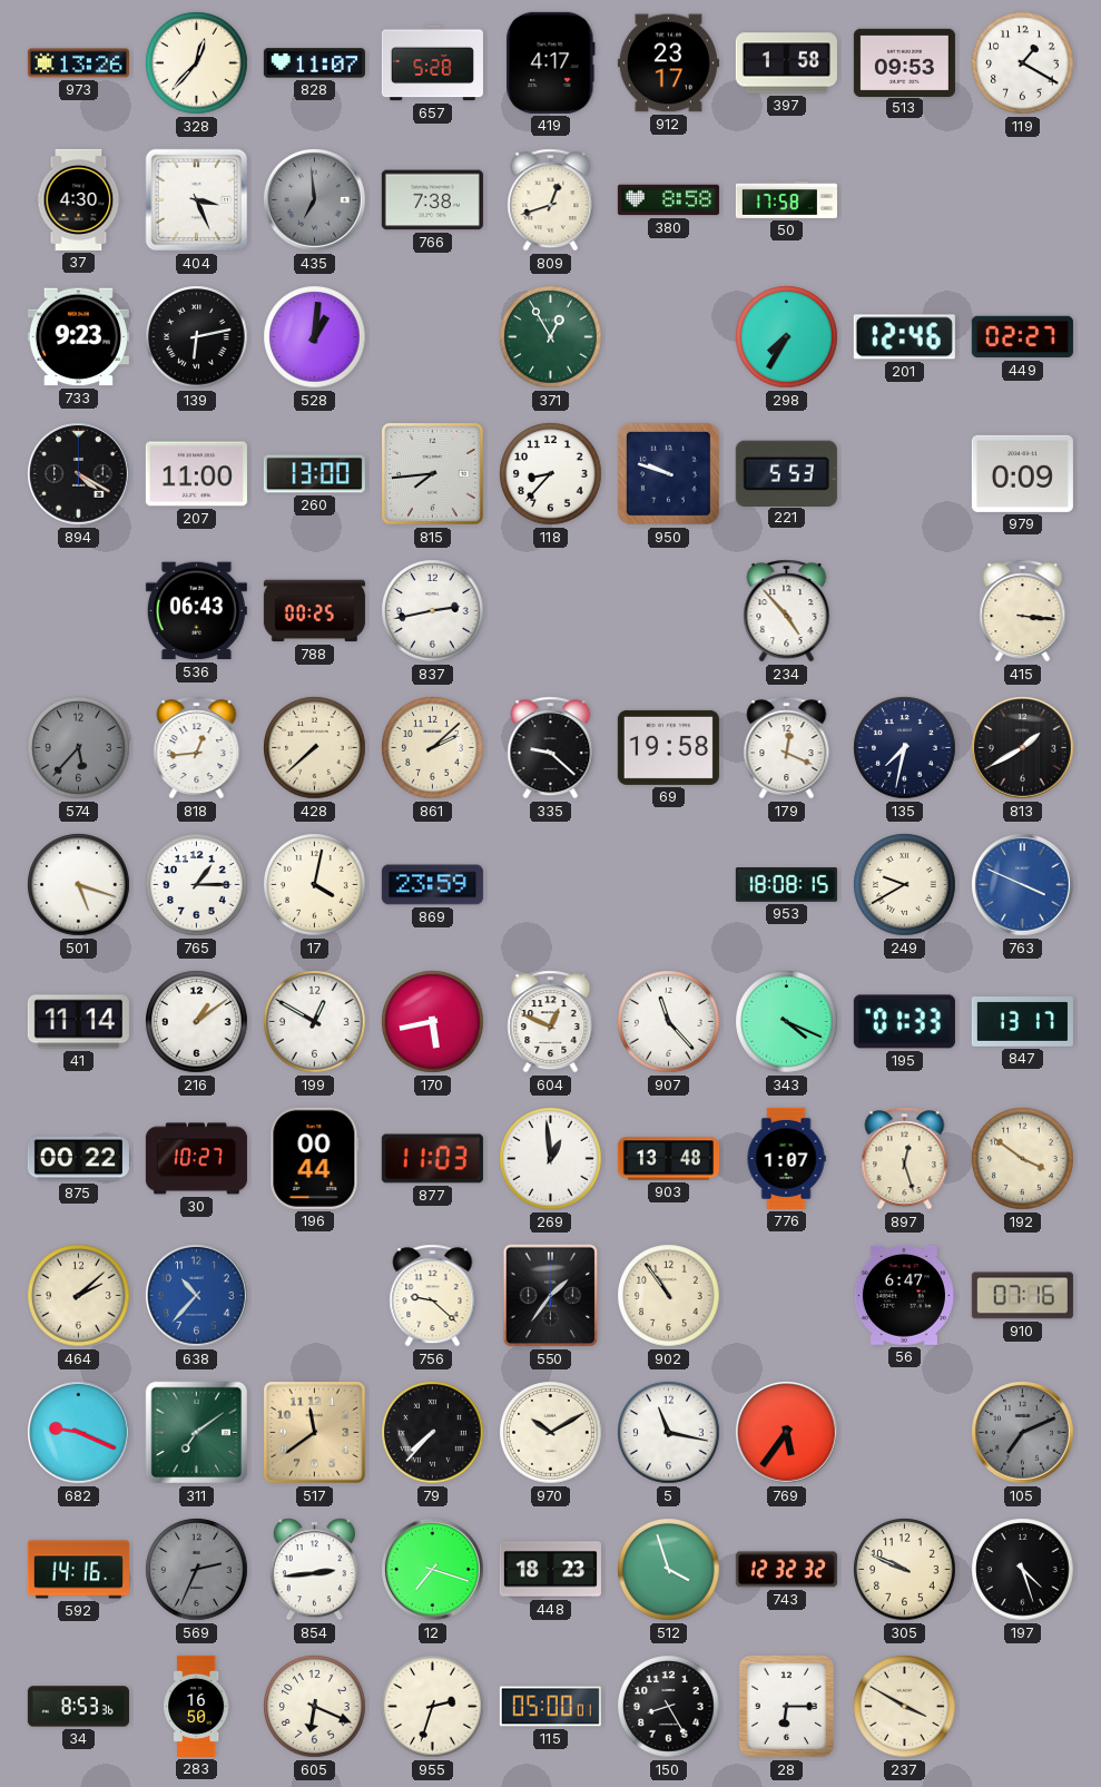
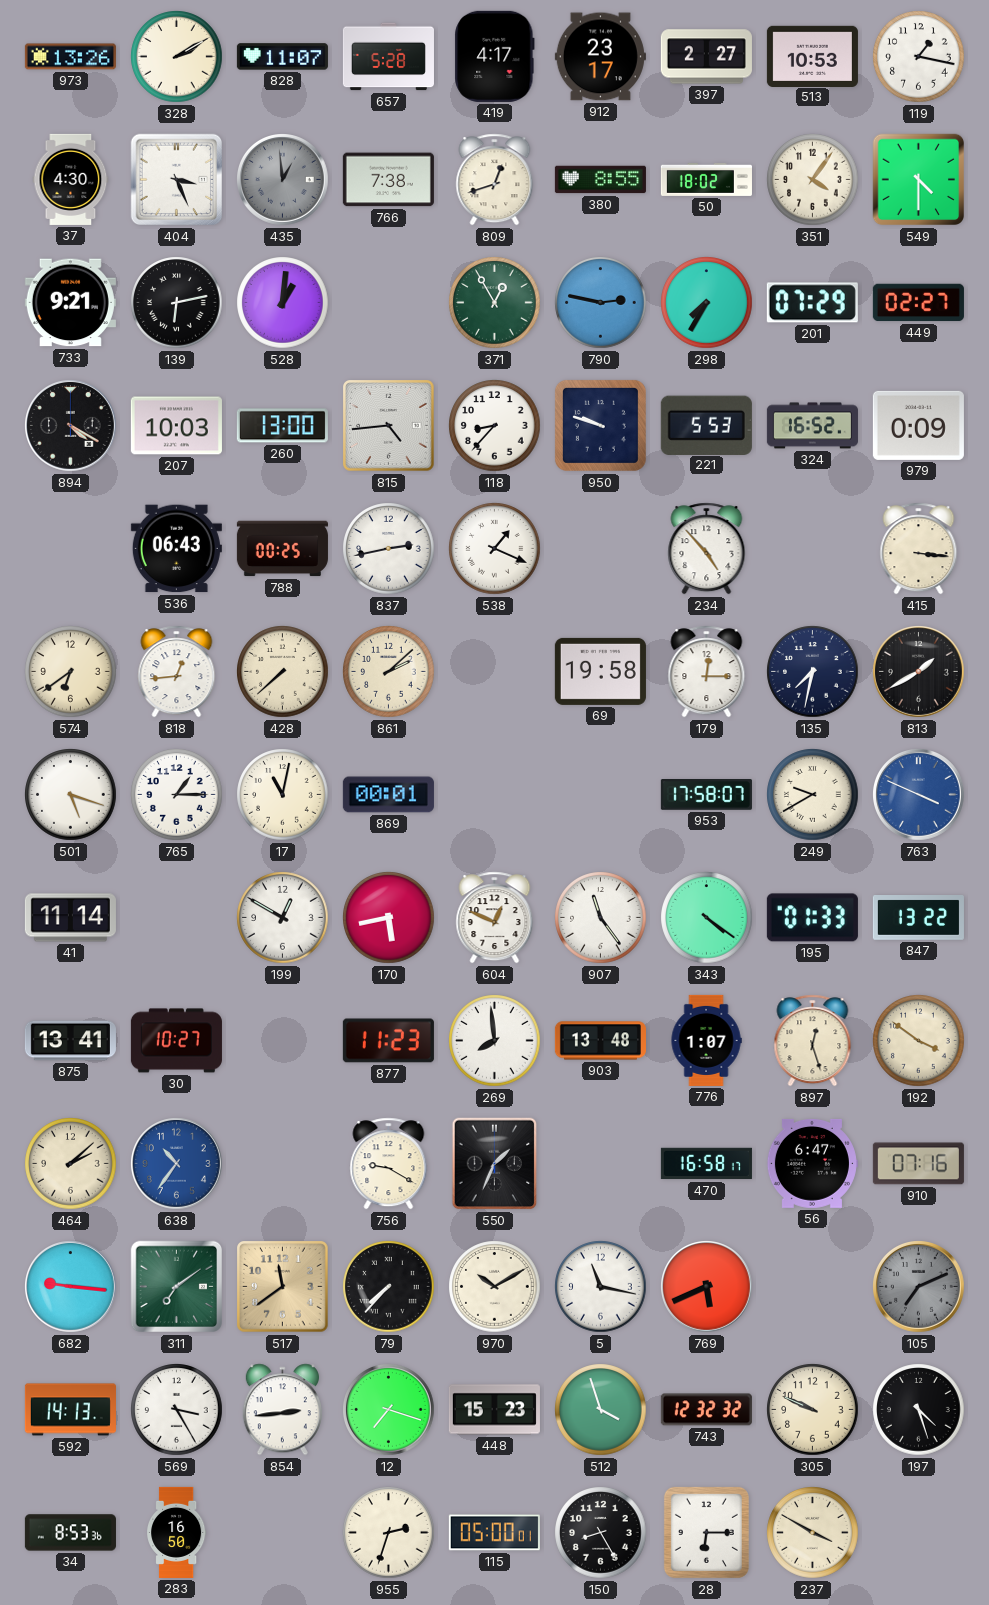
328: 12:37 -> 2:10 (177, 57)
397: 1:58 -> 2:27 (706, 57)
513: 09:53 -> 10:53 (812, 56)
119: 1:20 -> 1:17 (919, 57)
435: 6:59 -> 12:59 (283, 180)
380: 8:58 -> 8:55 (600, 180)
50: 17:58 -> 18:02 (706, 179)
351: none -> 4:06 (813, 180)
549: none -> 4:30 (919, 180)
733: 9:23 -> 9:21 (70, 303)
790: none -> 2:47 (601, 303)
201: 12:46 -> 07:29 (812, 303)
207: 11:00 -> 10:03 (176, 426)
815: 7:44 -> 4:44 (389, 426)
324: none -> 16:52 (812, 426)
538: none -> 1:19 (495, 549)
574: 5:37 -> 6:39 (71, 672)
574 dial: grey -> cream (71, 672)
335: 9:22 -> none (551, 748)
179: 12:19 -> 12:15 (707, 672)
17: 4:02 -> 11:02 (283, 795)
869: 23:59 -> 00:01 (388, 795)
953: 18:08 -> 17:58 (706, 795)
216: 1:09 -> none (197, 1022)
907: 11:23 -> 11:24 (601, 918)
343: 4:19 -> 4:21 (707, 918)
847: 13:17 -> 13:22 (918, 918)
875: 00:22 -> 13:41 (70, 1041)
196: 00:44 -> none (315, 1158)
877: 11:03 -> 11:23 (388, 1041)
269: 12:59 -> 7:59 (495, 1041)
638: 10:37 -> 10:36 (177, 1164)
756: 9:22 -> 9:20 (389, 1164)
550: 1:36 -> 1:34 (495, 1164)
902: 10:54 -> none (669, 1296)
470: none -> 16:58 (706, 1164)
682: 9:19 -> 9:16 (71, 1287)
769: 5:36 -> 5:41 (707, 1287)
592: 14:16 -> 14:13 (70, 1410)
569: 2:34 -> 3:25 (177, 1410)
569 dial: grey -> white (177, 1410)
448: 18:23 -> 15:23 (494, 1410)
605: 6:19 -> none (315, 1707)
